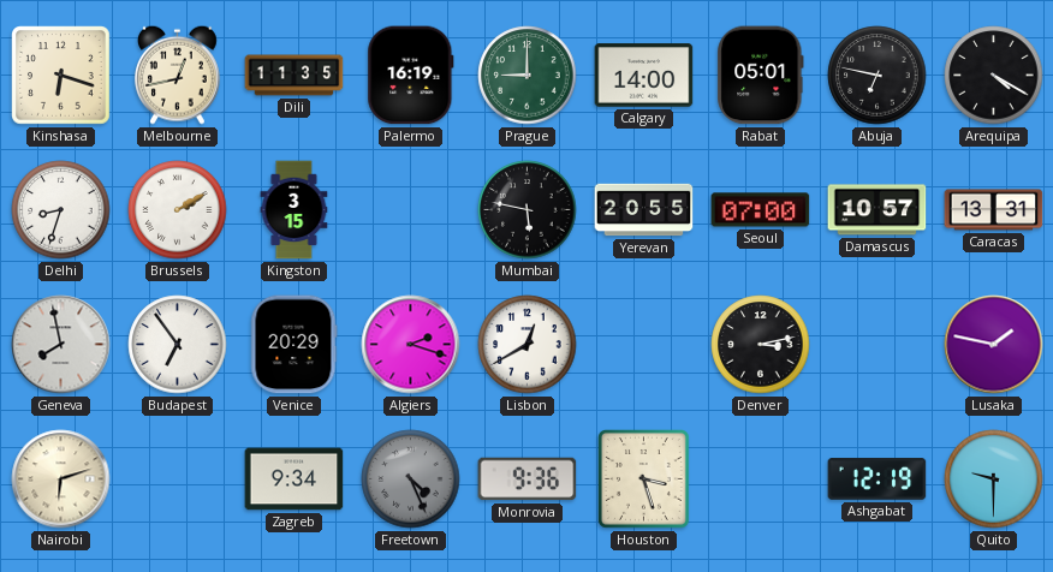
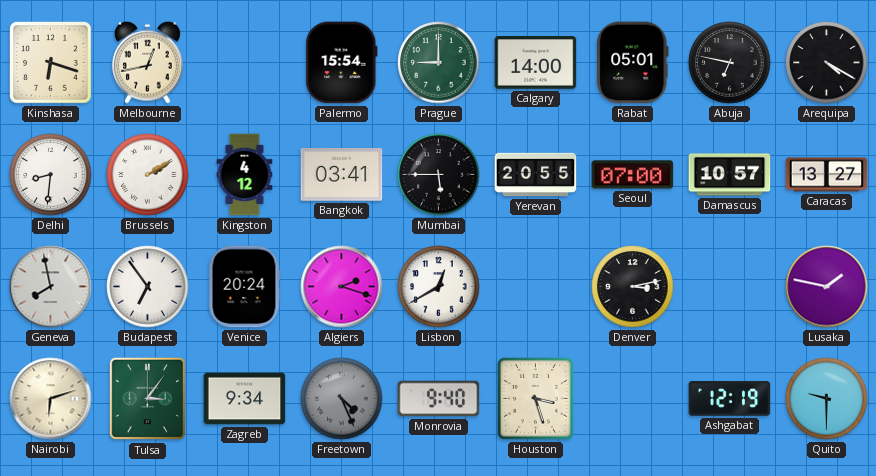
Dili: 11:35 -> none (295, 76)
Palermo: 16:19 -> 15:54 (342, 63)
Delhi: 8:33 -> 8:31 (51, 175)
Kingston: 3:15 -> 4:12 (245, 175)
Bangkok: none -> 03:41 (342, 175)
Mumbai: 5:47 -> 5:45 (439, 175)
Caracas: 13:31 -> 13:27 (827, 175)
Venice: 20:29 -> 20:24 (245, 287)
Tulsa: none -> 3:06 (147, 399)
Monrovia: 9:36 -> 9:40 (439, 399)
